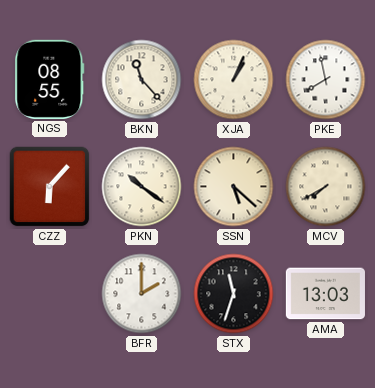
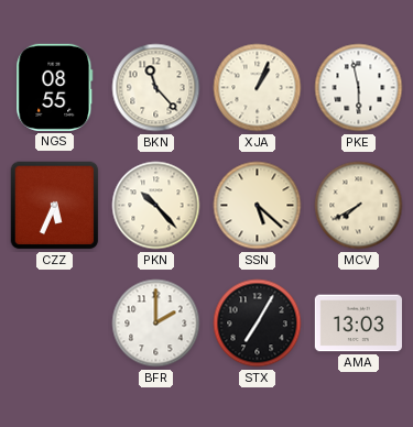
PKE: 7:58 -> 5:58 (359, 88)
CZZ: 6:07 -> 5:34 (55, 206)
PKN: 10:21 -> 10:23 (156, 206)
STX: 11:33 -> 7:05 (258, 324)
